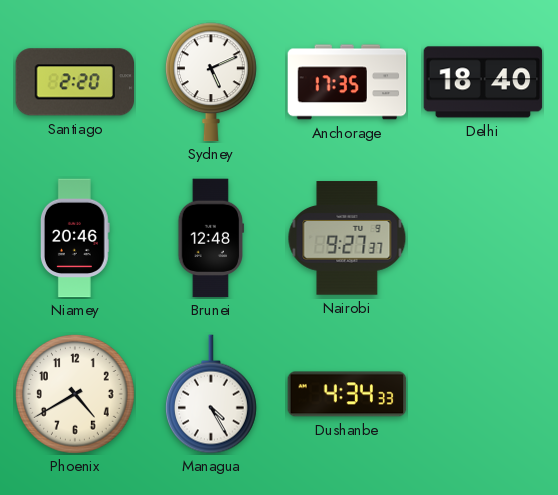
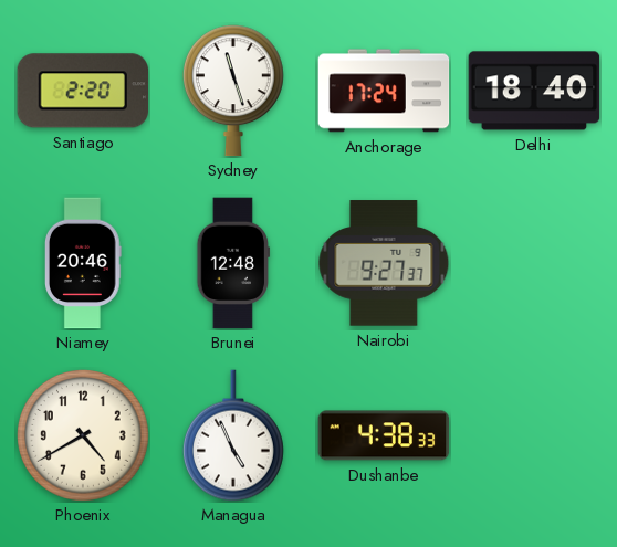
Sydney: 5:11 -> 11:27 (233, 91)
Anchorage: 17:35 -> 17:24 (384, 91)
Managua: 4:25 -> 4:56 (233, 435)
Dushanbe: 4:34 -> 4:38 (384, 435)
